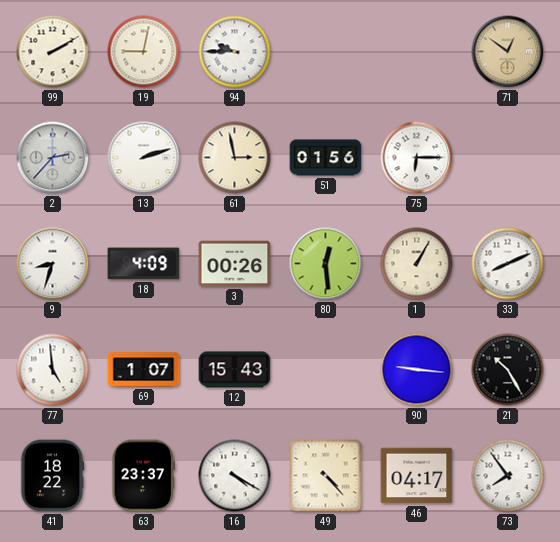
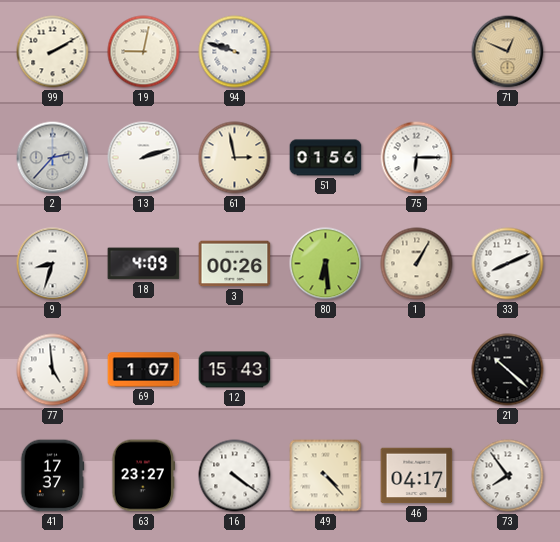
94: 9:45 -> 9:48 (235, 52)
71: 12:51 -> 12:49 (508, 52)
80: 12:29 -> 6:29 (326, 264)
90: 9:16 -> none (417, 370)
21: 10:25 -> 10:22 (508, 370)
41: 18:22 -> 17:37 (52, 476)
63: 23:37 -> 23:27 (144, 476)
16: 4:20 -> 4:21 (235, 476)
